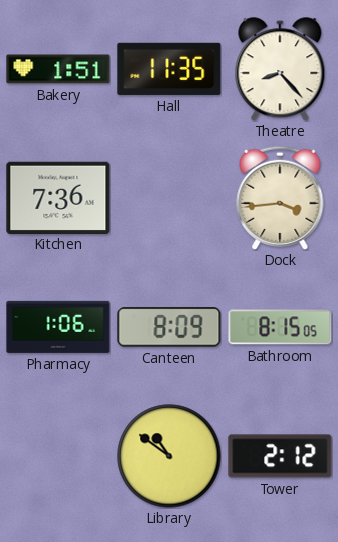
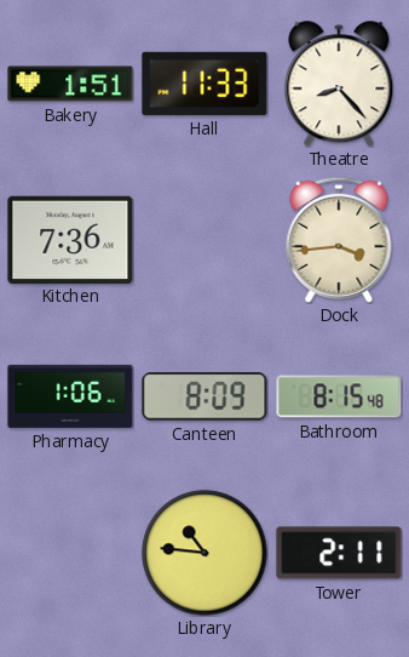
Hall: 11:35 -> 11:33 (204, 84)
Bathroom: 8:15:05 -> 8:15:48 (339, 396)
Library: 10:51 -> 10:46 (204, 553)
Tower: 2:12 -> 2:11 (339, 553)
